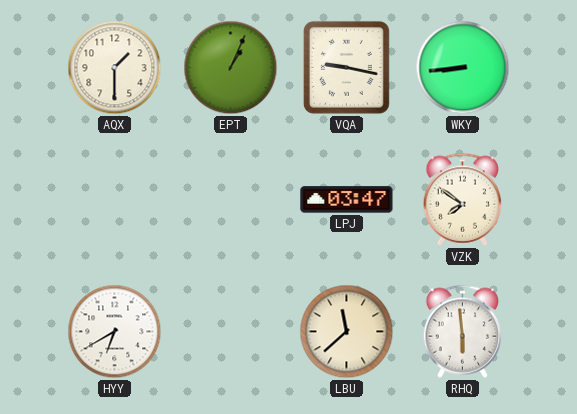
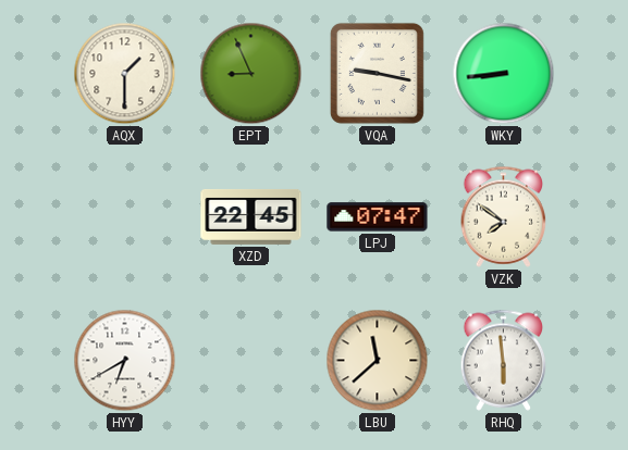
EPT: 1:04 -> 8:56 (251, 74)
XZD: none -> 22:45 (251, 216)
LPJ: 03:47 -> 07:47 (378, 217)
